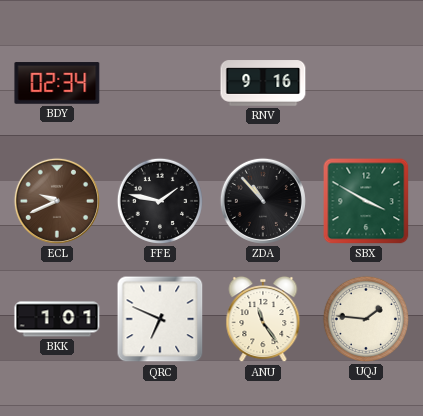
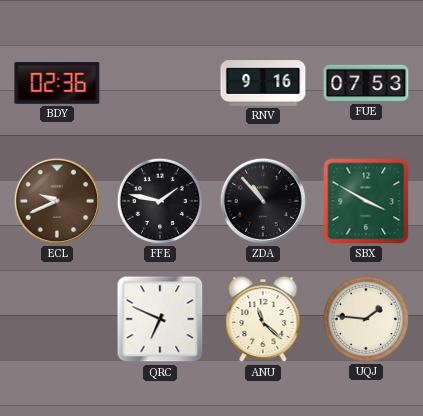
BDY: 02:34 -> 02:36 (57, 83)
FUE: none -> 07:53 (366, 83)
BKK: 1:01 -> none (57, 319)
ANU: 11:24 -> 11:22 (263, 319)
